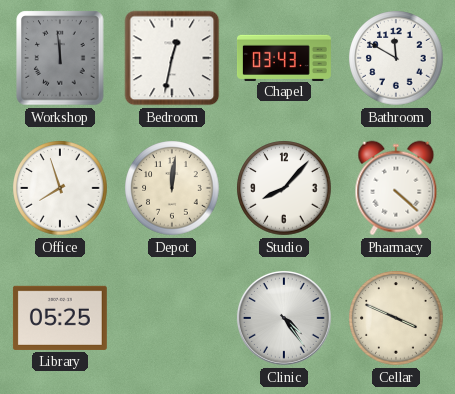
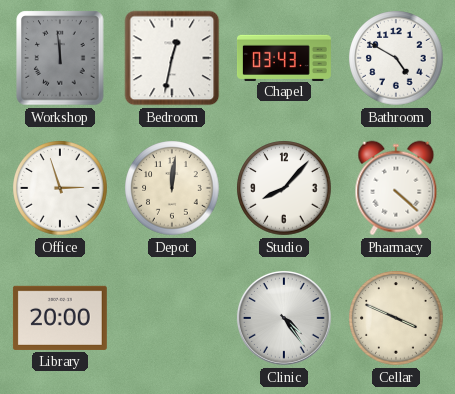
Bathroom: 11:50 -> 4:50 (396, 58)
Office: 7:57 -> 2:57 (60, 188)
Library: 05:25 -> 20:00 (60, 318)
